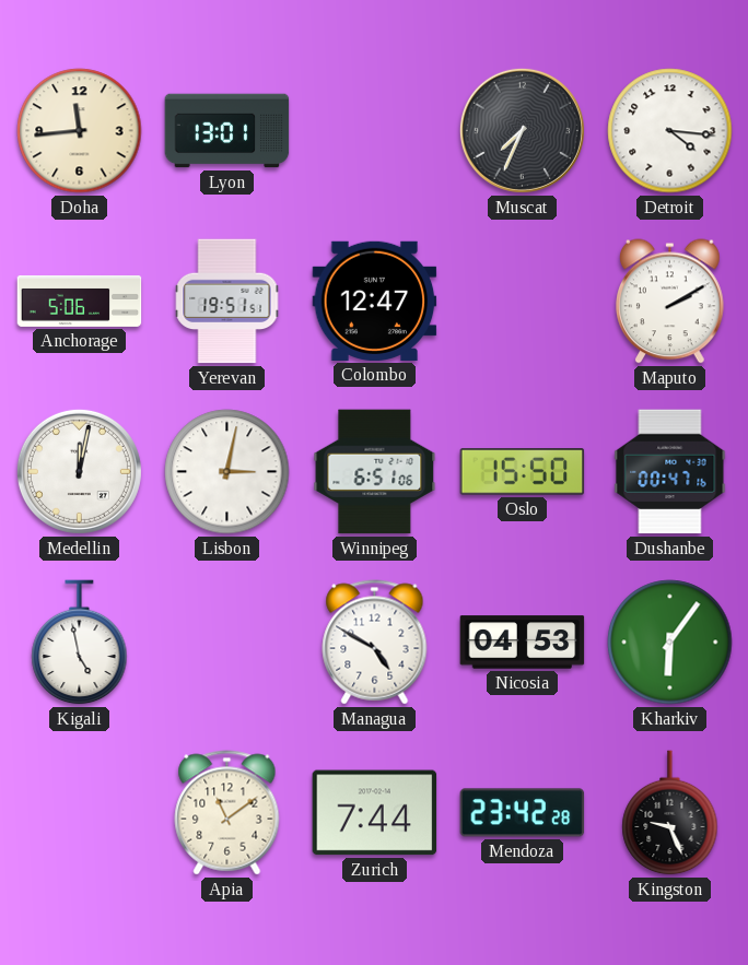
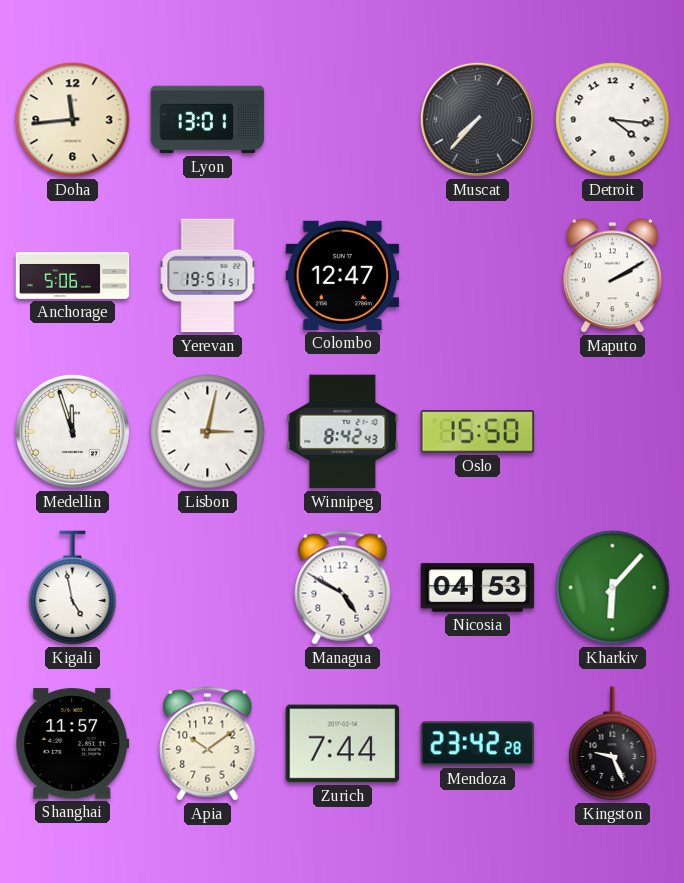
Muscat: 7:34 -> 7:37 (477, 119)
Medellin: 12:02 -> 11:57 (72, 431)
Winnipeg: 6:51 -> 8:42 (343, 432)
Dushanbe: 00:47 -> none (670, 472)
Kharkiv: 6:06 -> 6:07 (613, 588)
Shanghai: none -> 11:57 (73, 744)
Apia: 11:09 -> 10:09 (208, 744)
